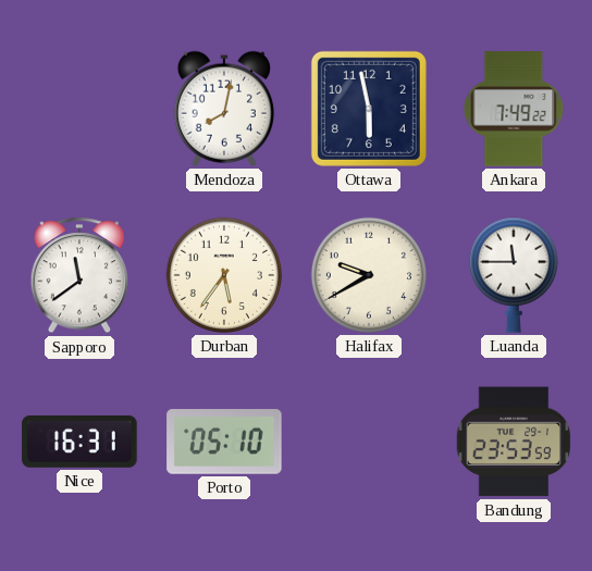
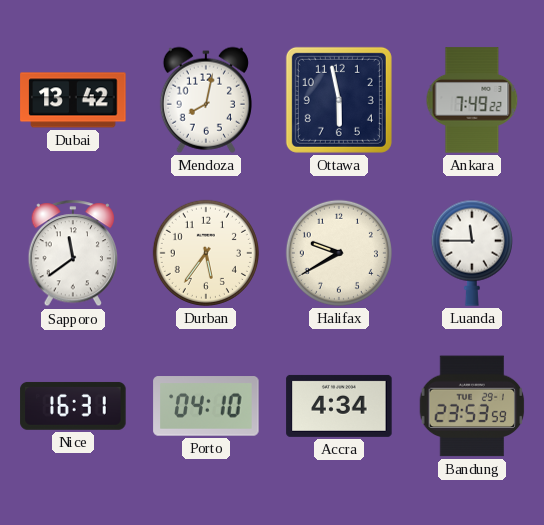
Dubai: none -> 13:42 (73, 100)
Porto: 05:10 -> 04:10 (206, 406)
Accra: none -> 4:34 (339, 406)
